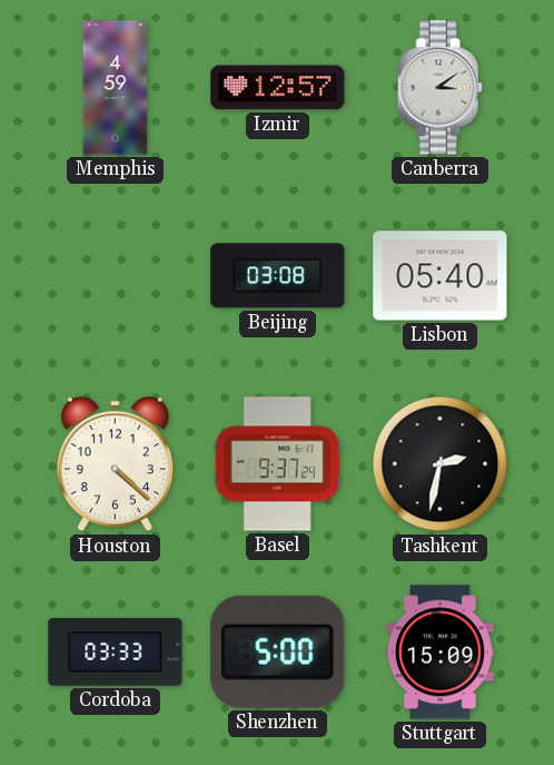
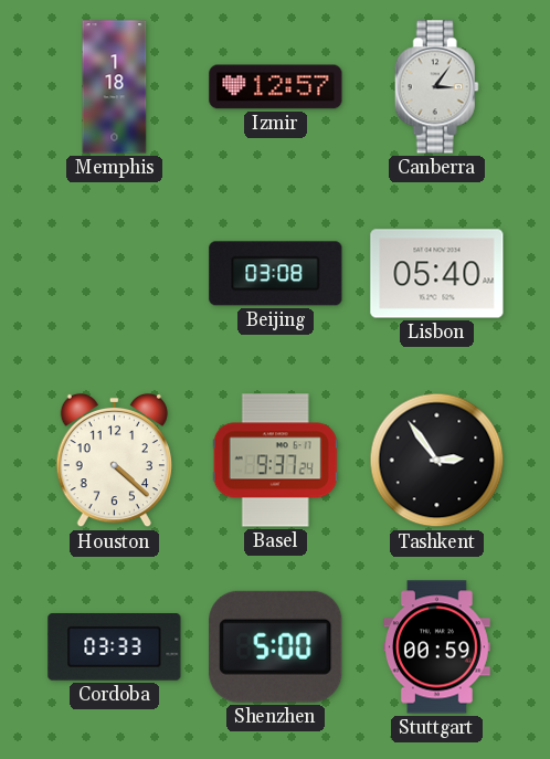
Memphis: 4:59 -> 1:18 (115, 87)
Canberra: 3:09 -> 3:06 (436, 87)
Tashkent: 2:32 -> 2:54 (437, 461)
Stuttgart: 15:09 -> 00:59 (436, 647)
